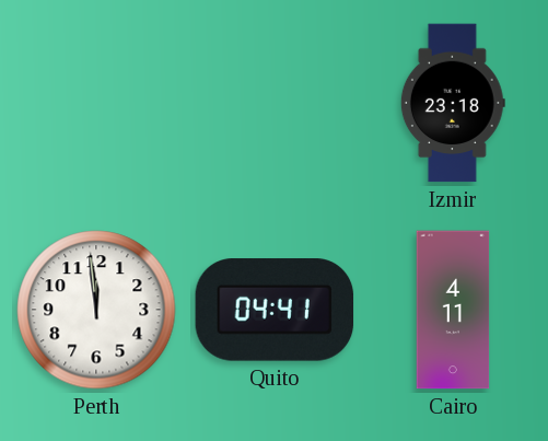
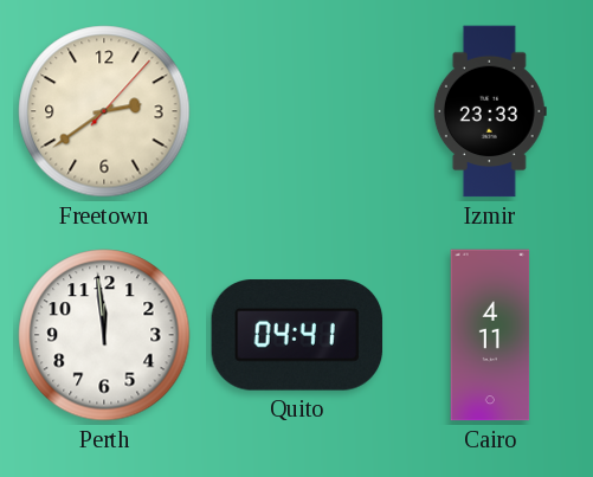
Freetown: none -> 2:39 (104, 111)
Izmir: 23:18 -> 23:33 (490, 111)
